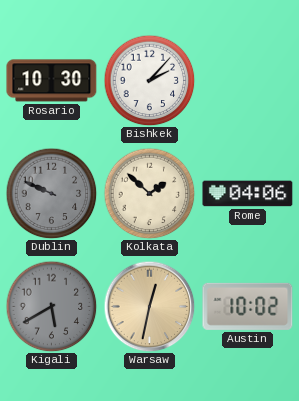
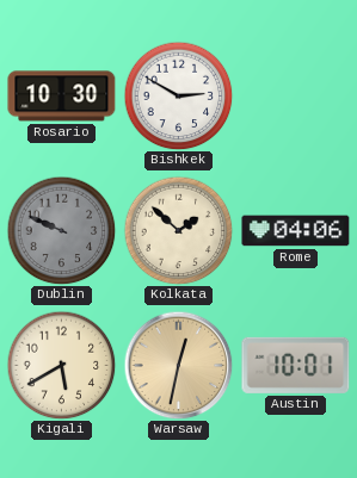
Bishkek: 2:07 -> 2:50 (178, 95)
Kigali dial: grey -> cream (61, 365)
Austin: 10:02 -> 10:01 (296, 365)
